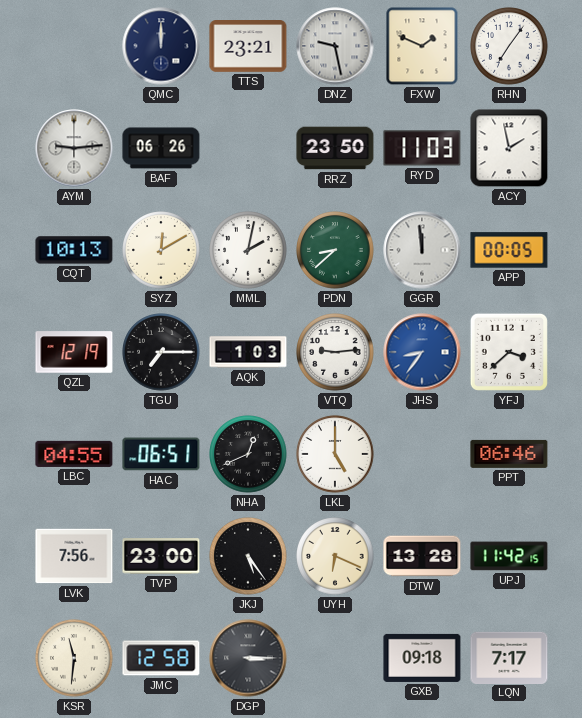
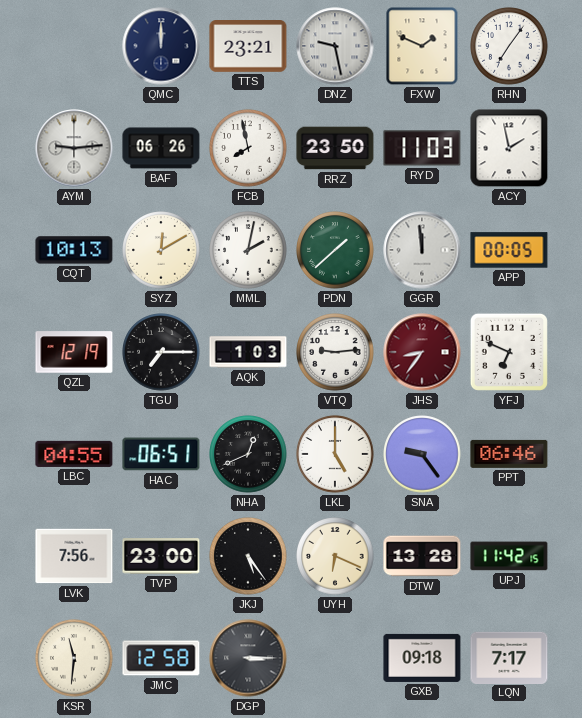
FCB: none -> 7:58 (248, 148)
PDN: 8:38 -> 1:38 (335, 250)
JHS dial: blue -> burgundy (422, 352)
YFJ: 3:38 -> 6:49 (509, 352)
SNA: none -> 9:24 (422, 454)
